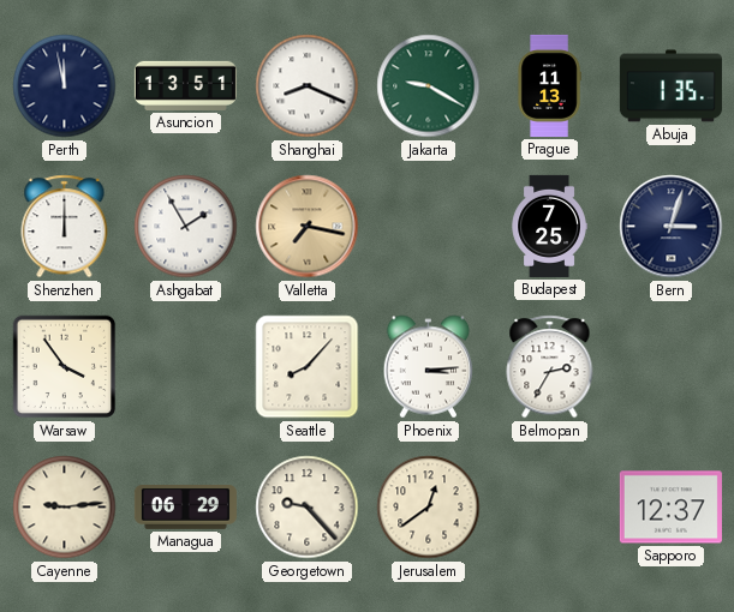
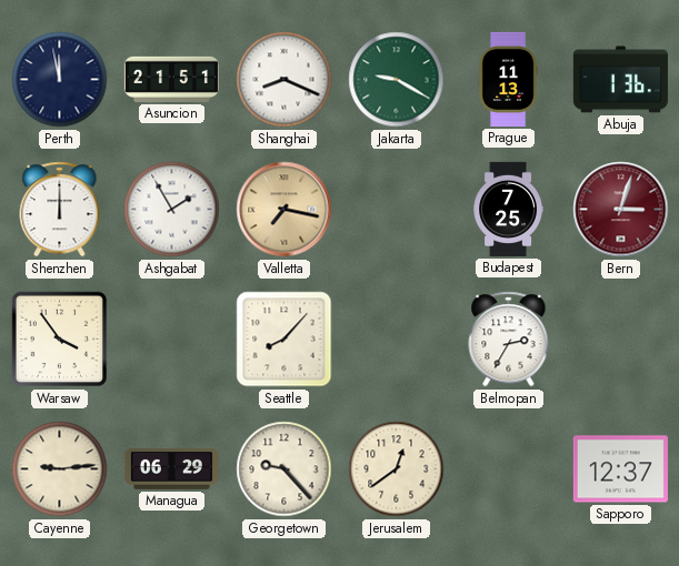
Asuncion: 13:51 -> 21:51 (171, 79)
Abuja: 1:35 -> 1:36 (620, 80)
Bern dial: navy -> burgundy (621, 210)
Phoenix: 3:14 -> none (429, 367)
